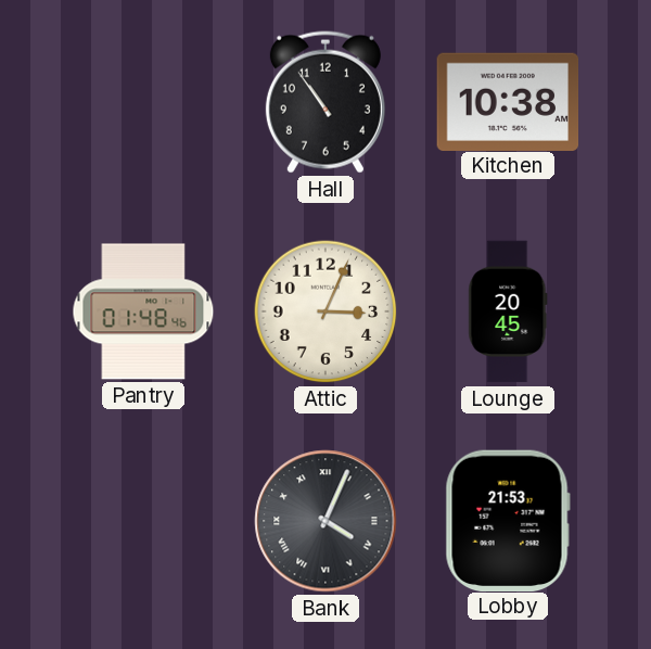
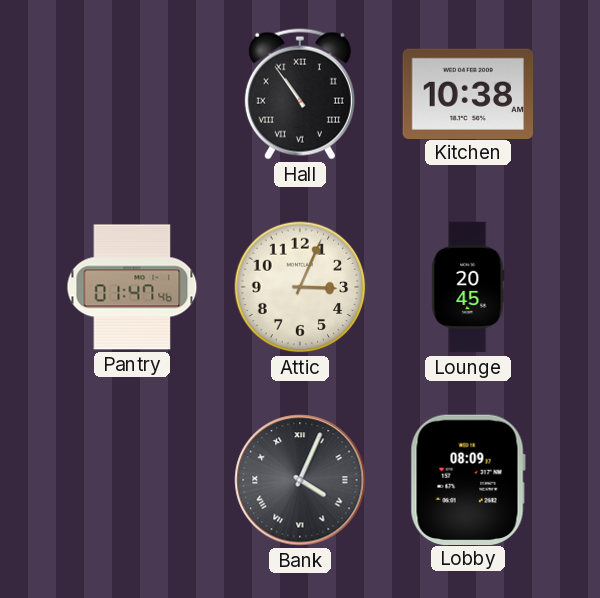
Hall numerals: Arabic -> Roman (300, 94)
Pantry: 01:48 -> 01:47 (132, 287)
Lobby: 21:53 -> 08:09 (468, 479)
